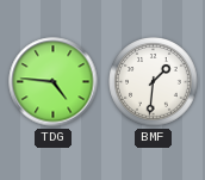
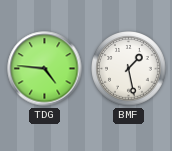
BMF: 1:31 -> 1:28 (129, 69)
